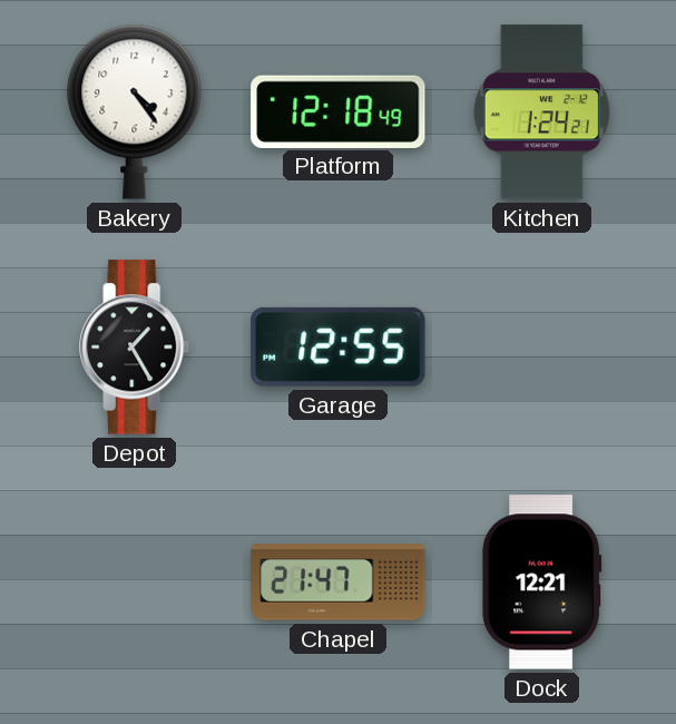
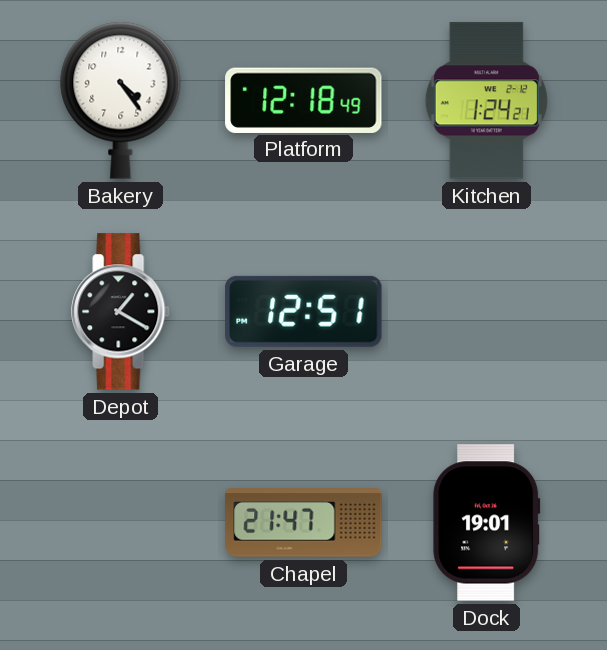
Depot: 1:25 -> 1:20 (121, 312)
Garage: 12:55 -> 12:51 (304, 311)
Dock: 12:21 -> 19:01 (487, 523)
